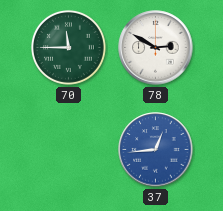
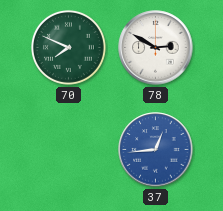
70: 11:45 -> 7:49 (68, 47)
